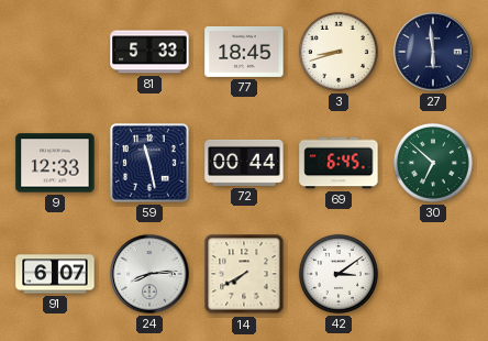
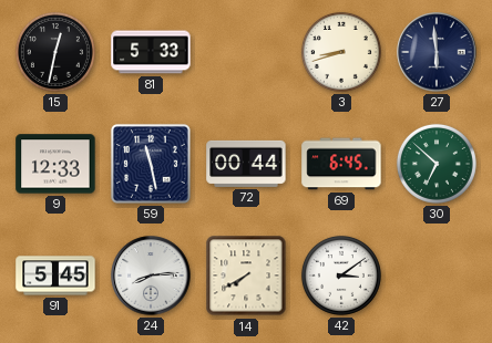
15: none -> 12:32 (55, 52)
77: 18:45 -> none (244, 52)
91: 6:07 -> 5:45 (55, 276)
